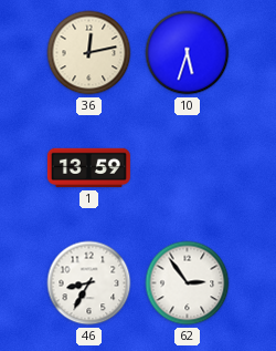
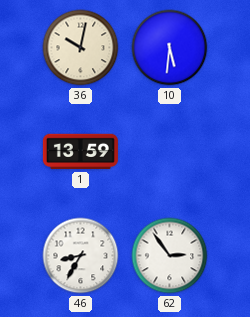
36: 12:13 -> 10:02 (81, 48)
10: 5:33 -> 5:31 (170, 48)
